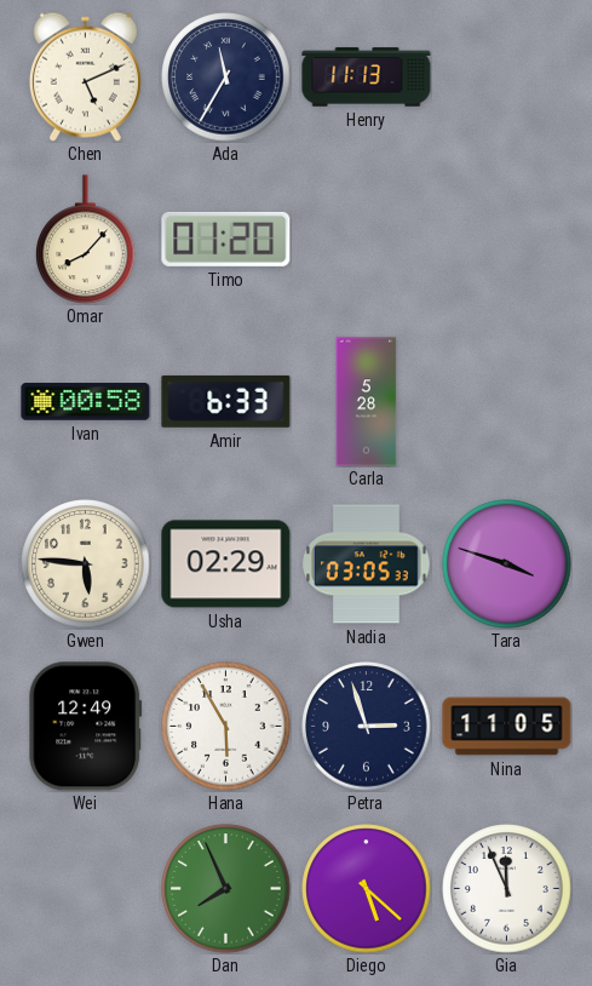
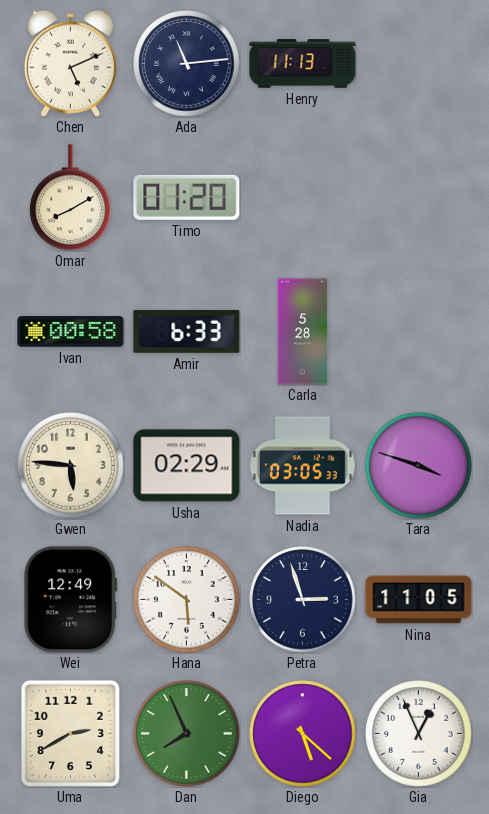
Ada: 11:35 -> 11:14 (187, 64)
Omar: 8:07 -> 8:10 (71, 197)
Hana: 5:55 -> 5:51 (187, 600)
Uma: none -> 2:40 (70, 733)
Gia: 11:56 -> 12:56 (419, 734)
